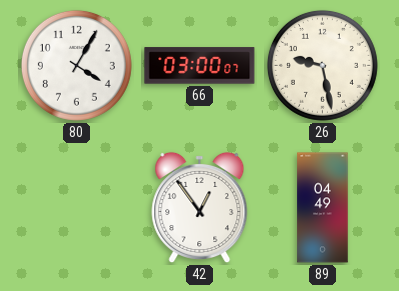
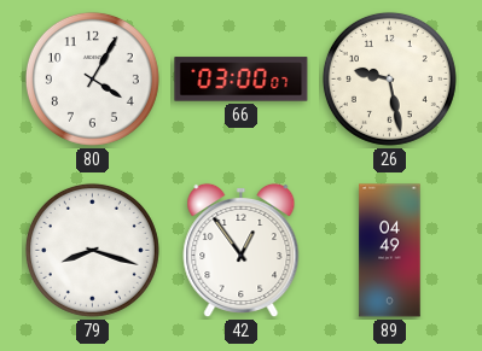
79: none -> 8:18 (92, 250)
